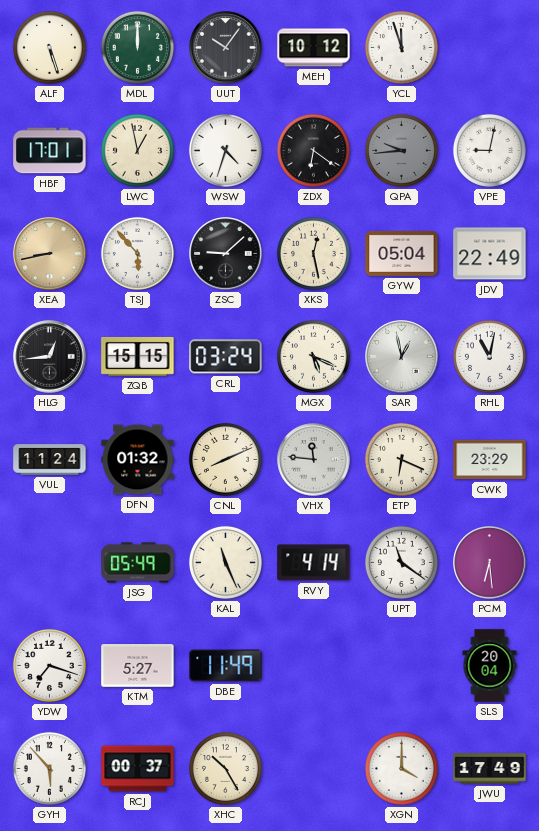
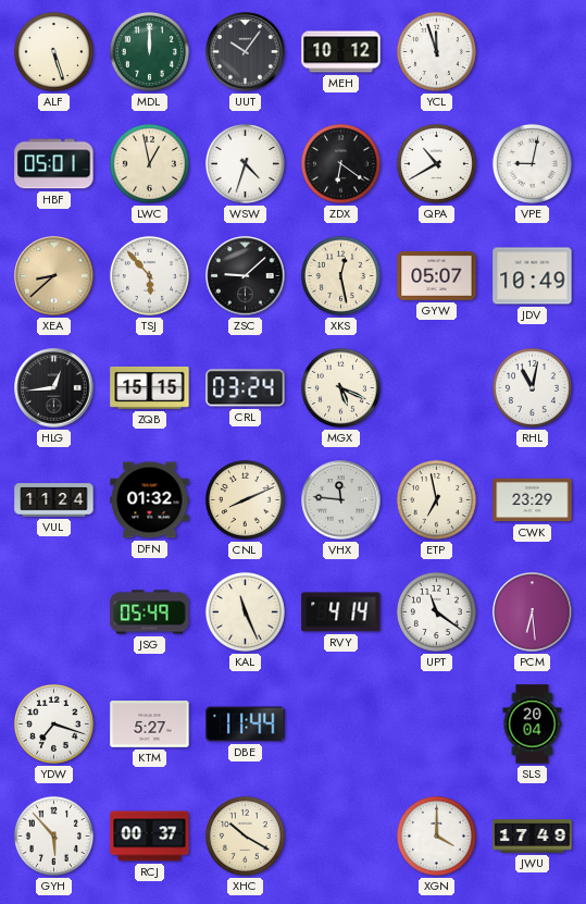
HBF: 17:01 -> 05:01 (54, 164)
QPA: 9:44 -> 10:40 (436, 163)
QPA dial: grey -> white (436, 163)
XEA: 8:43 -> 8:38 (54, 276)
GYW: 05:04 -> 05:07 (437, 275)
JDV: 22:49 -> 10:49 (533, 276)
SAR: 12:58 -> none (402, 357)
ETP: 6:19 -> 6:58 (436, 499)
DBE: 11:49 -> 11:44 (246, 725)
XHC: 10:25 -> 10:20 (245, 835)
